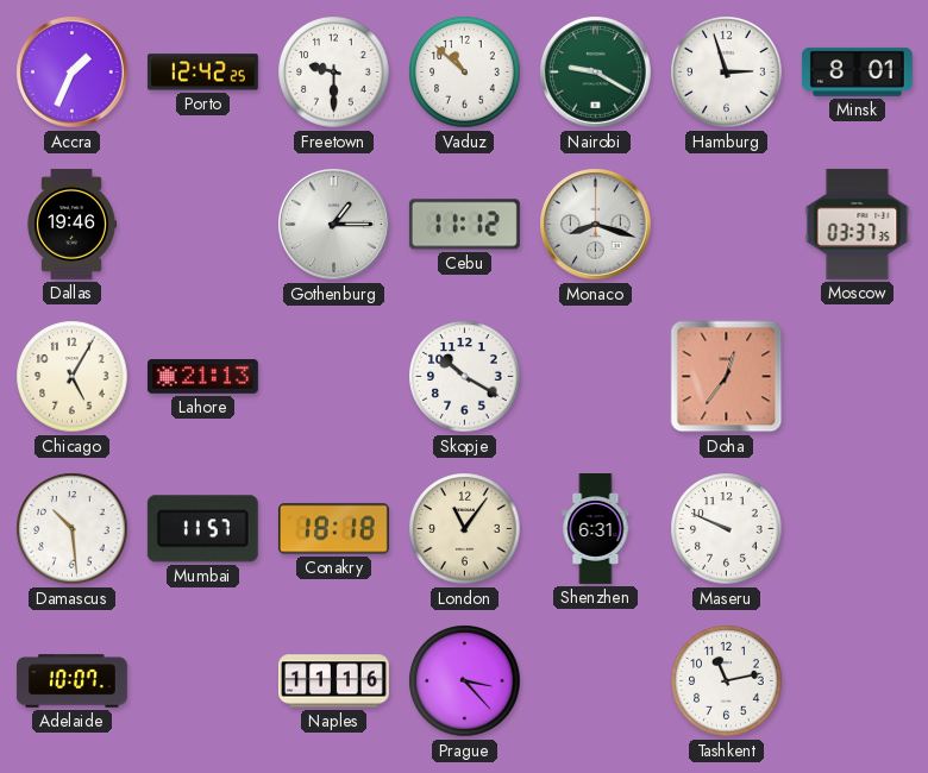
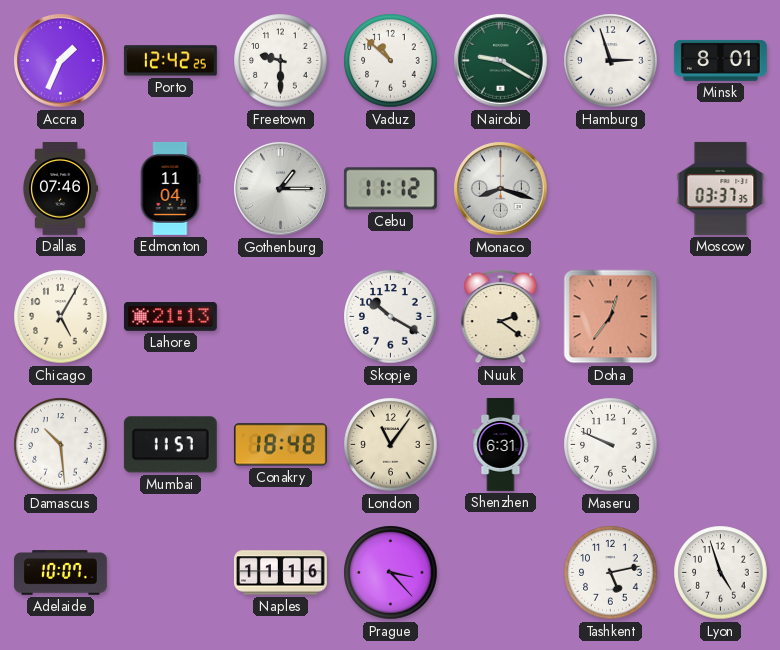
Dallas: 19:46 -> 07:46 (61, 188)
Edmonton: none -> 11:04 (170, 188)
Nuuk: none -> 2:21 (501, 316)
Conakry: 18:18 -> 18:48 (280, 445)
Tashkent: 11:13 -> 5:13 (611, 573)
Lyon: none -> 4:57 (721, 573)
